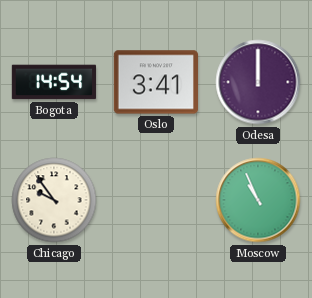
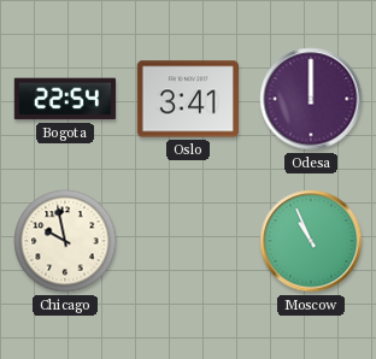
Bogota: 14:54 -> 22:54 (65, 99)
Chicago: 9:54 -> 9:58 (65, 241)
